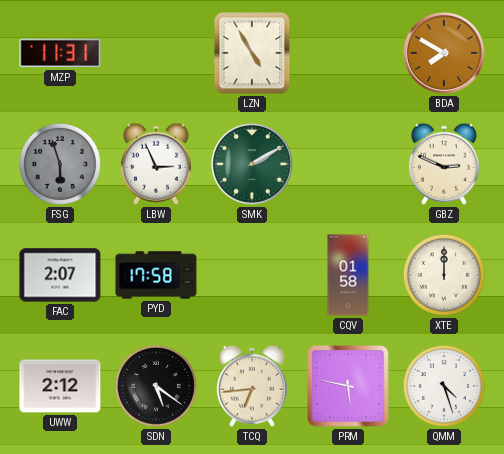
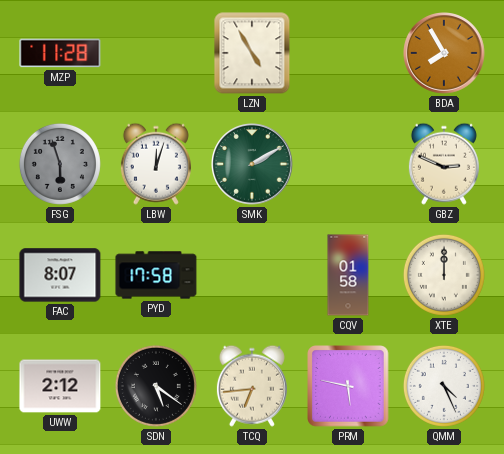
MZP: 11:31 -> 11:28 (60, 53)
BDA: 7:50 -> 7:55 (445, 54)
LBW: 2:56 -> 12:03 (156, 164)
FAC: 2:07 -> 8:07 (60, 275)
QMM: 4:27 -> 4:26 (444, 386)
